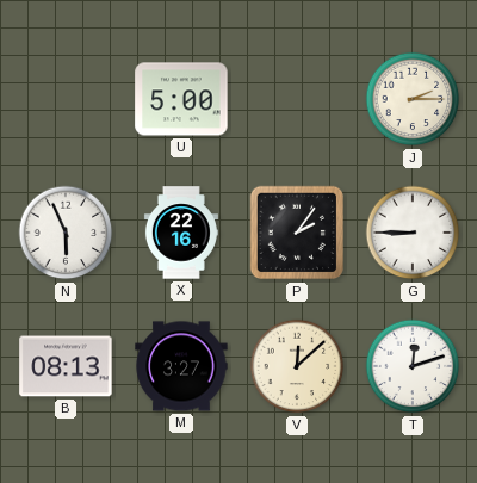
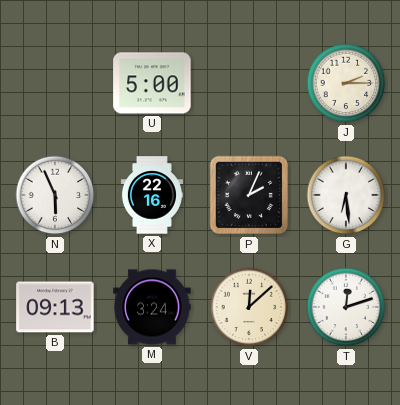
P: 2:06 -> 2:04 (249, 195)
G: 8:45 -> 6:29 (346, 195)
B: 08:13 -> 09:13 (55, 307)
M: 3:27 -> 3:24 (152, 307)
